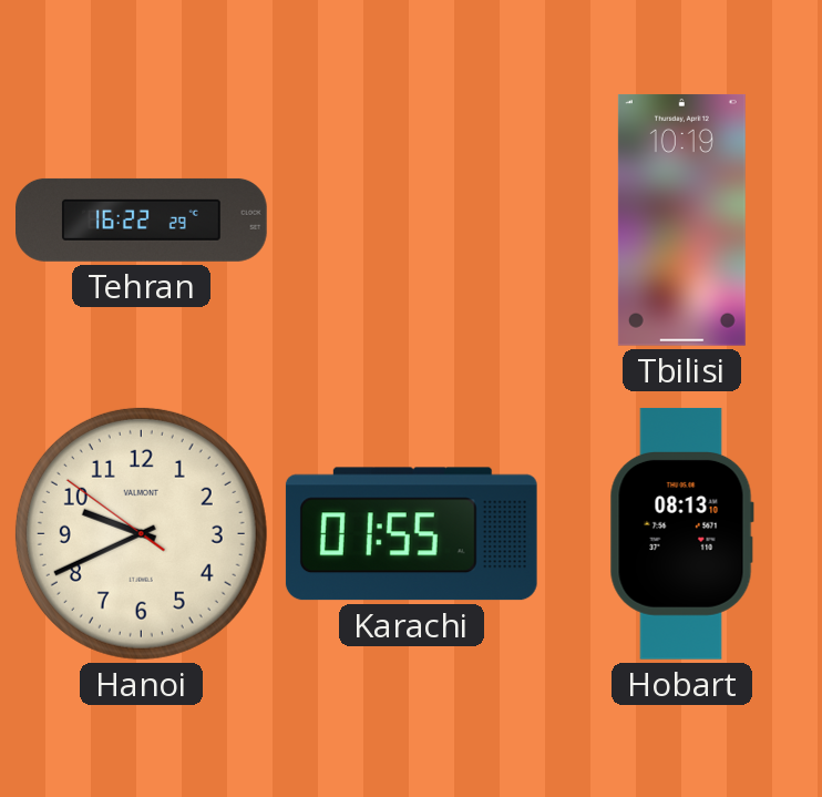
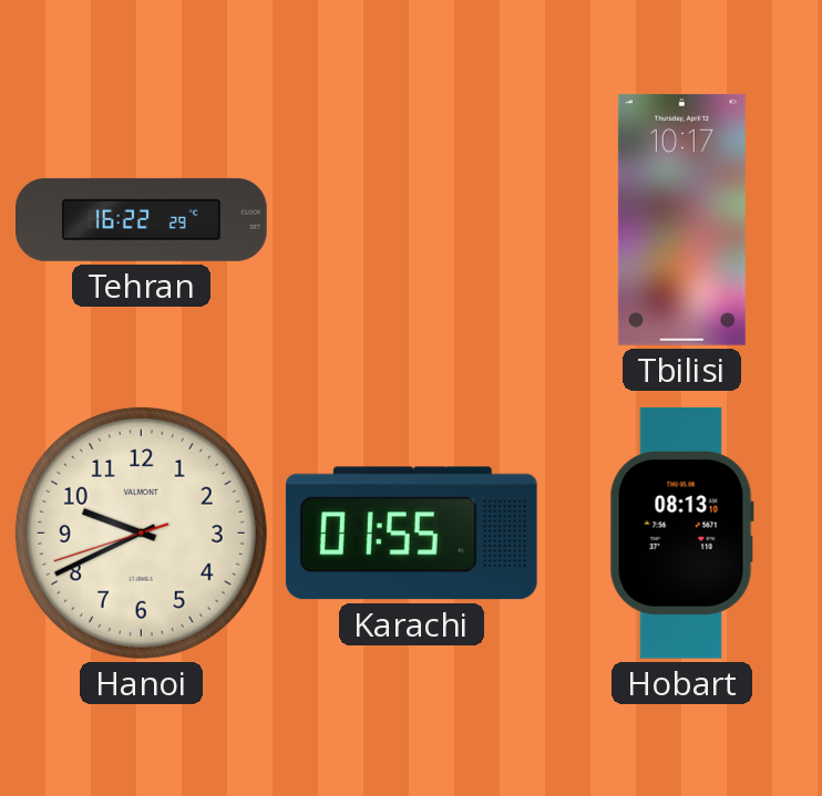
Tbilisi: 10:19 -> 10:17 (681, 219)
Hanoi: 9:40:51 -> 9:40:42 (141, 533)
